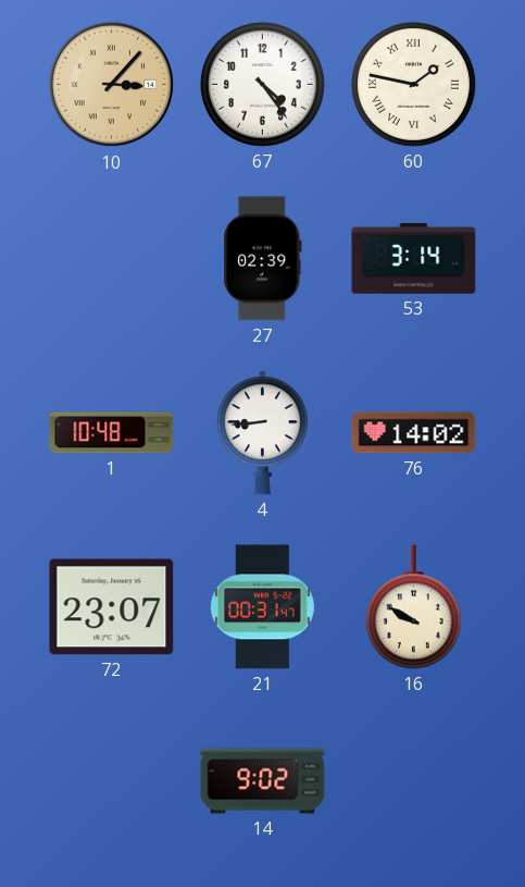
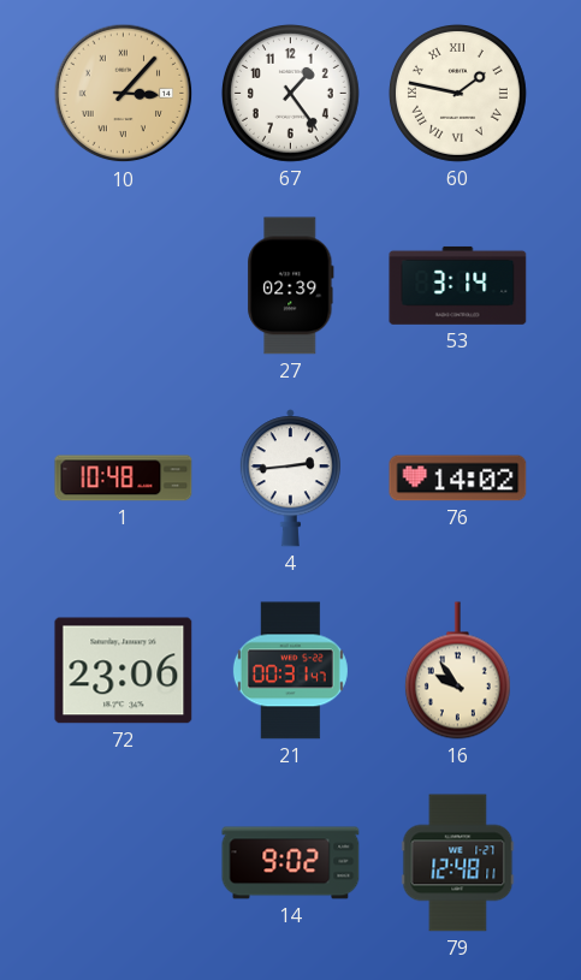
67: 4:24 -> 1:24 (290, 93)
4: 8:44 -> 2:44 (290, 479)
72: 23:07 -> 23:06 (124, 671)
16: 9:50 -> 9:54 (457, 671)
79: none -> 12:48 (458, 863)
